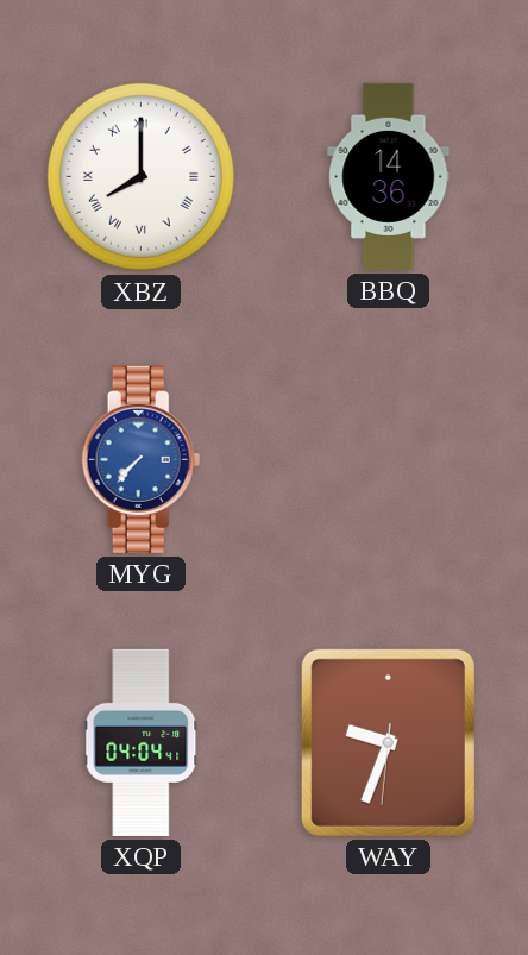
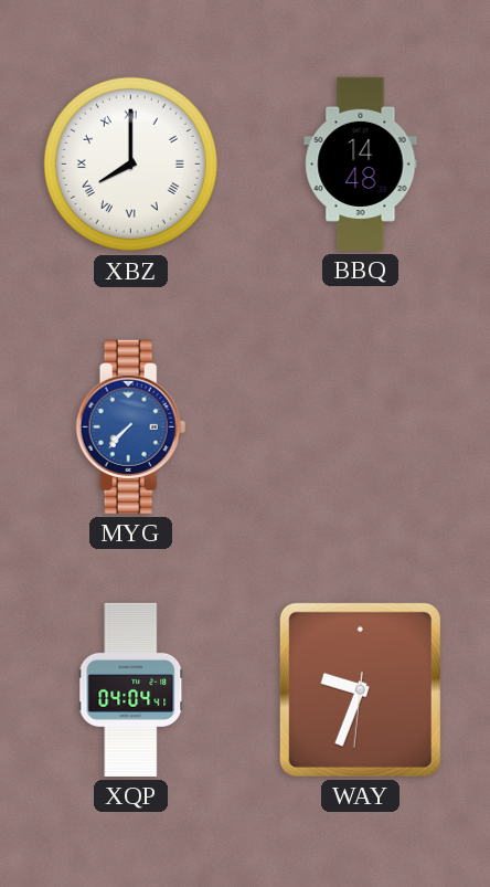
BBQ: 14:36 -> 14:48 (361, 163)
